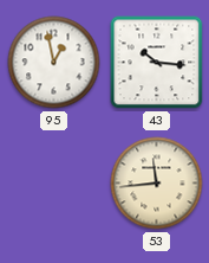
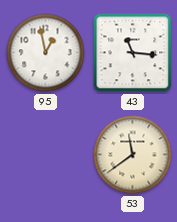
43: 10:16 -> 11:16 (133, 53)
53: 11:44 -> 11:39 (133, 155)
